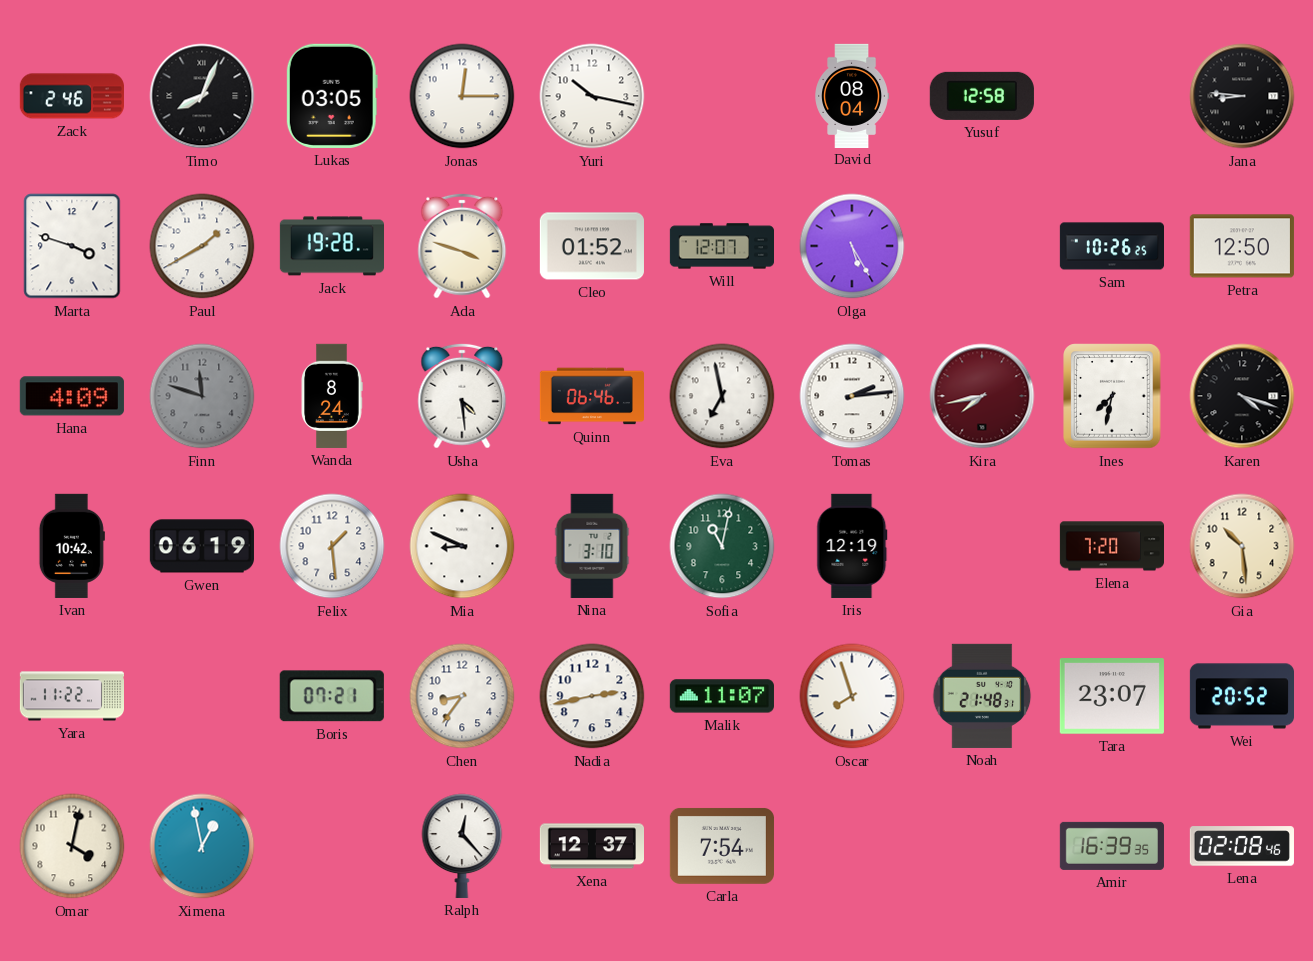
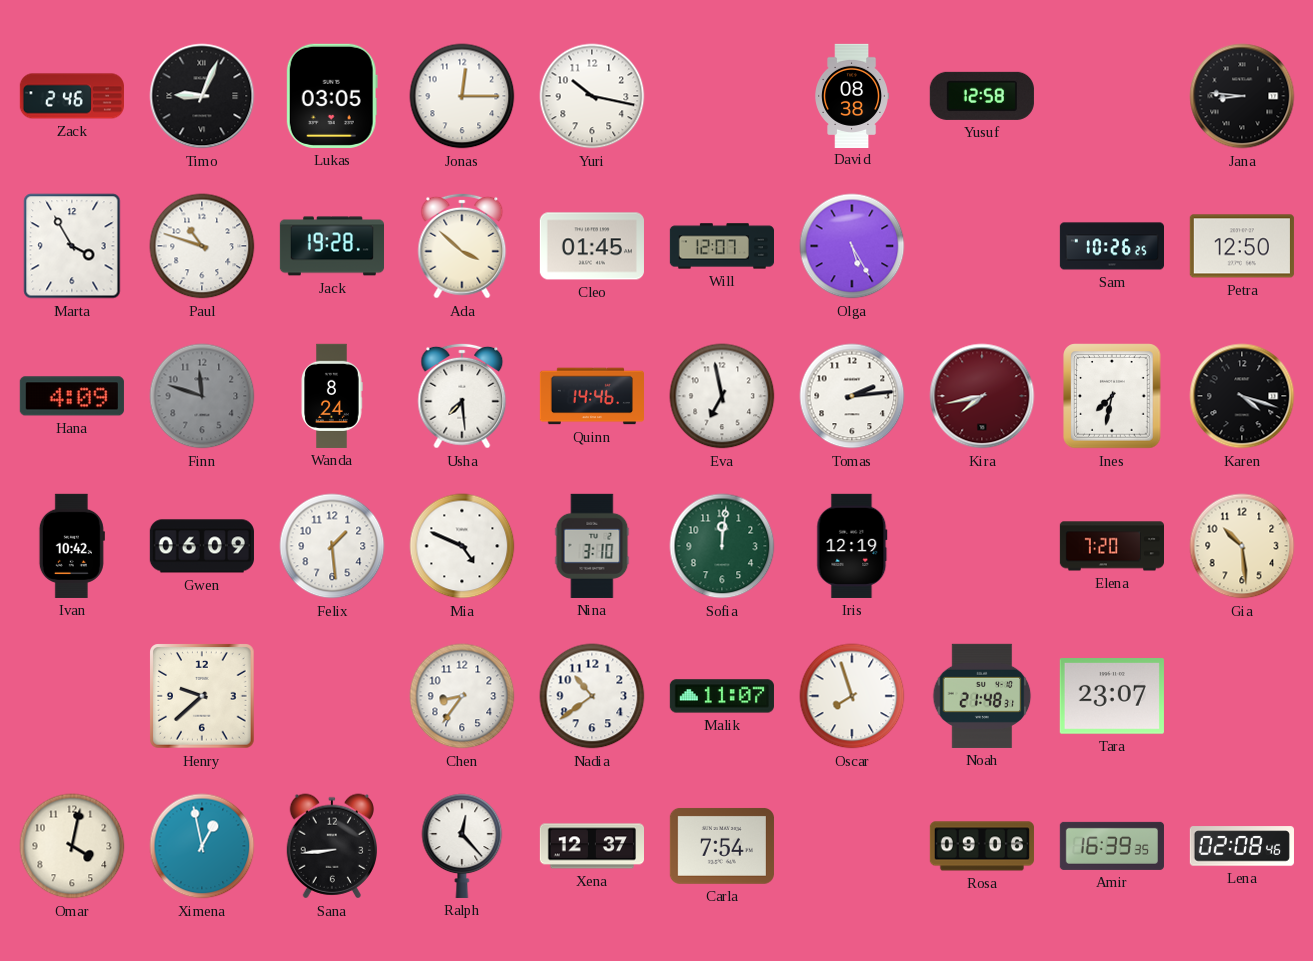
Timo: 8:04 -> 9:04 (202, 96)
David: 08:04 -> 08:38 (851, 95)
Marta: 3:48 -> 3:55 (72, 246)
Paul: 1:40 -> 10:48 (202, 246)
Ada: 3:48 -> 3:52 (462, 246)
Cleo: 01:52 -> 01:45 (592, 246)
Usha: 4:29 -> 7:29 (462, 396)
Quinn: 06:46 -> 14:46 (591, 396)
Gwen: 06:19 -> 06:09 (202, 546)
Mia: 8:49 -> 4:49 (462, 546)
Sofia: 11:02 -> 12:01 (722, 546)
Yara: 11:22 -> none (71, 696)
Henry: none -> 9:38 (202, 696)
Boris: 07:21 -> none (332, 696)
Nadia: 2:43 -> 10:39 (592, 696)
Wei: 20:52 -> none (1241, 696)
Sana: none -> 8:44 (331, 846)
Rosa: none -> 09:06 (982, 846)
